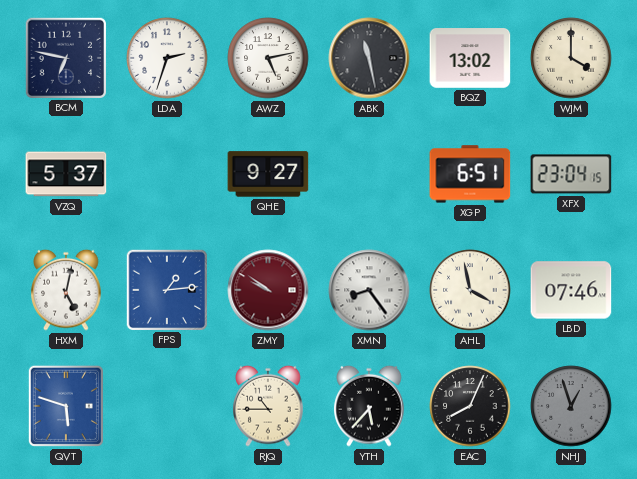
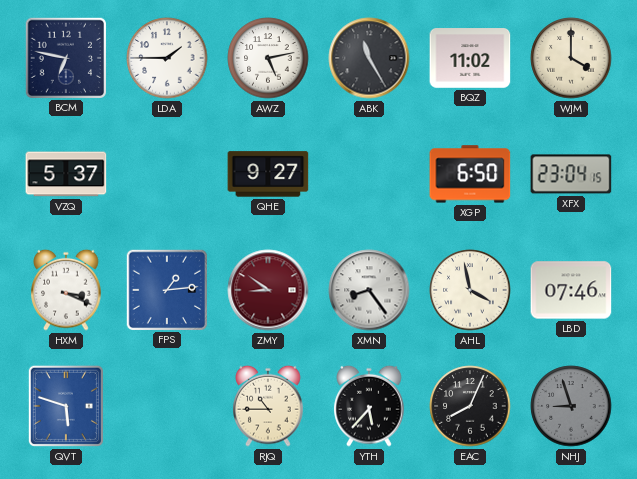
LDA: 2:33 -> 1:45 (167, 58)
ABK: 11:28 -> 11:25 (369, 58)
BQZ: 13:02 -> 11:02 (470, 58)
XGP: 6:51 -> 6:50 (470, 174)
HXM: 5:02 -> 3:19 (66, 290)
ZMY: 9:51 -> 8:51 (268, 290)
NHJ: 12:57 -> 8:57 (571, 406)
